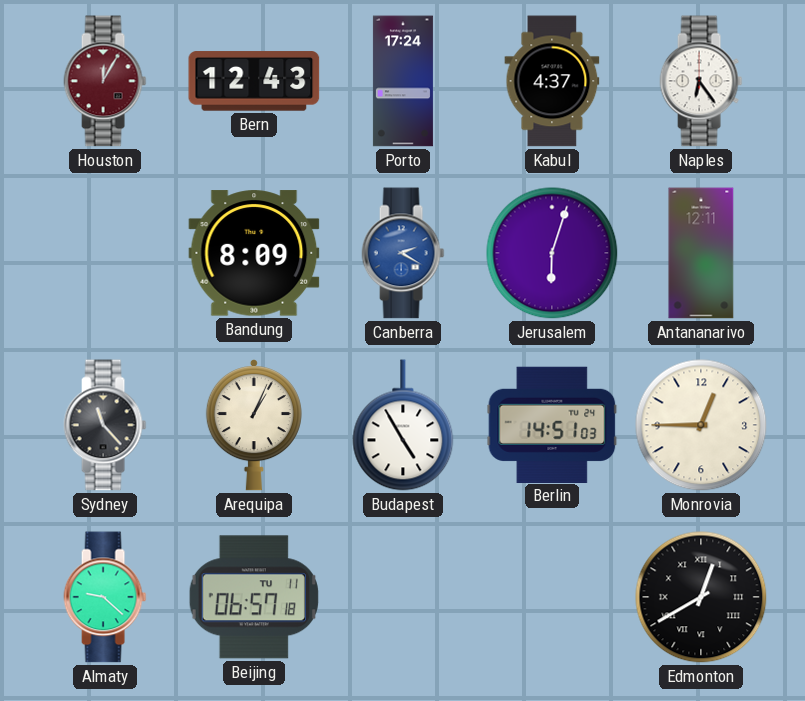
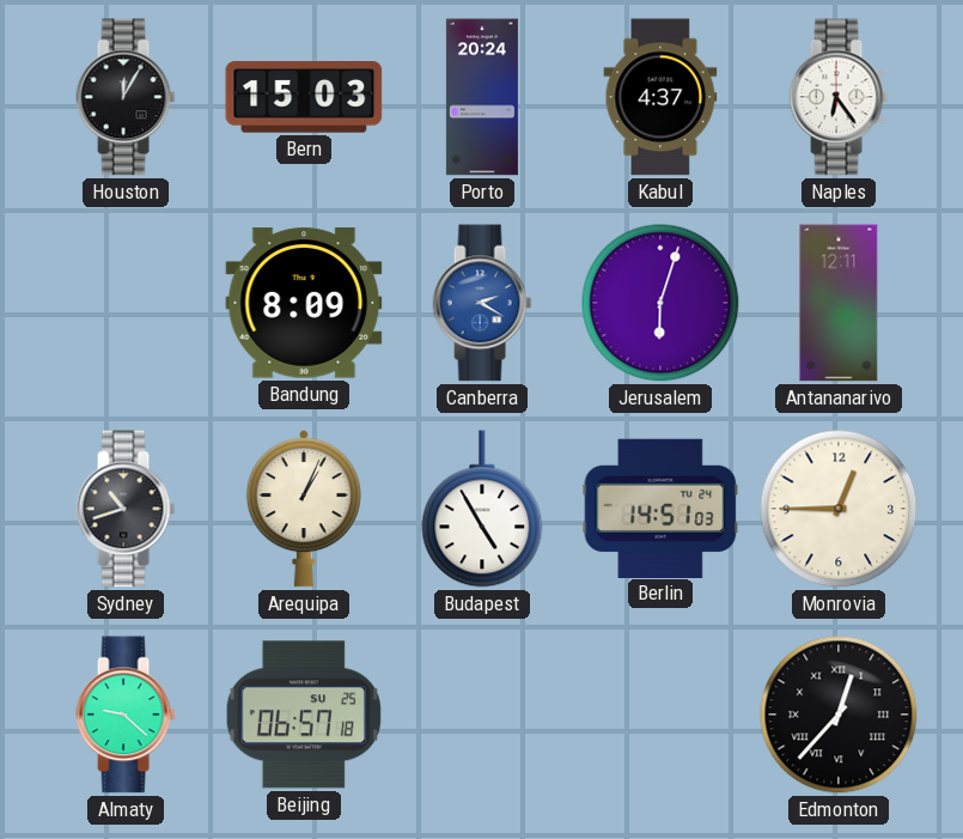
Houston dial: burgundy -> black (126, 97)
Bern: 12:43 -> 15:03 (304, 97)
Porto: 17:24 -> 20:24 (482, 97)
Sydney: 11:23 -> 10:42 (126, 509)
Beijing date: TU 11 -> SU 25 (304, 715)
Edmonton: 12:40 -> 12:37 (839, 715)
